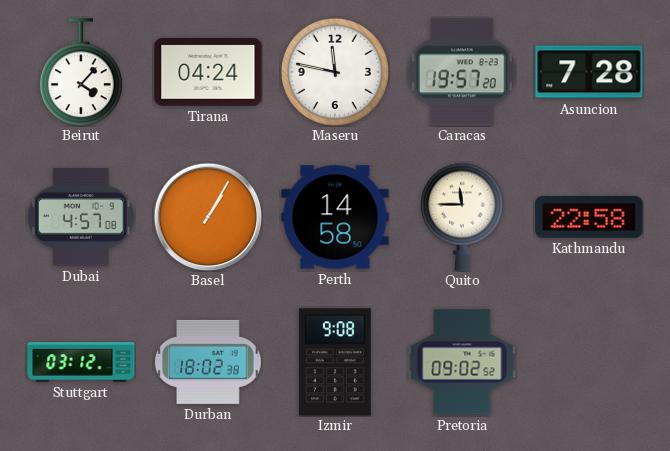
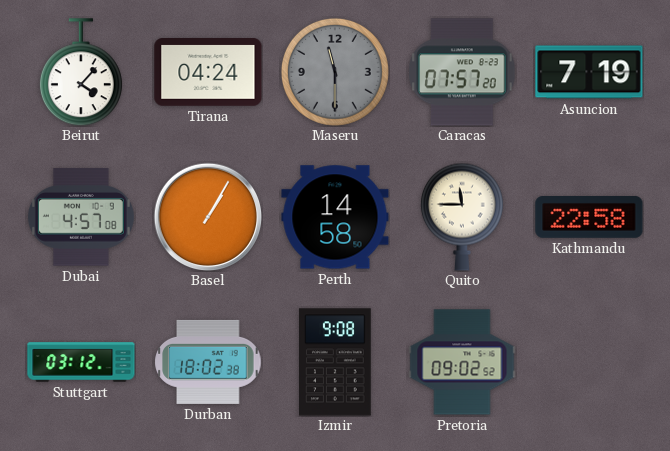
Maseru: 11:47 -> 11:30 (335, 72)
Maseru dial: white -> grey (335, 72)
Caracas: 19:57 -> 07:57 (462, 72)
Asuncion: 7:28 -> 7:19 (589, 72)
